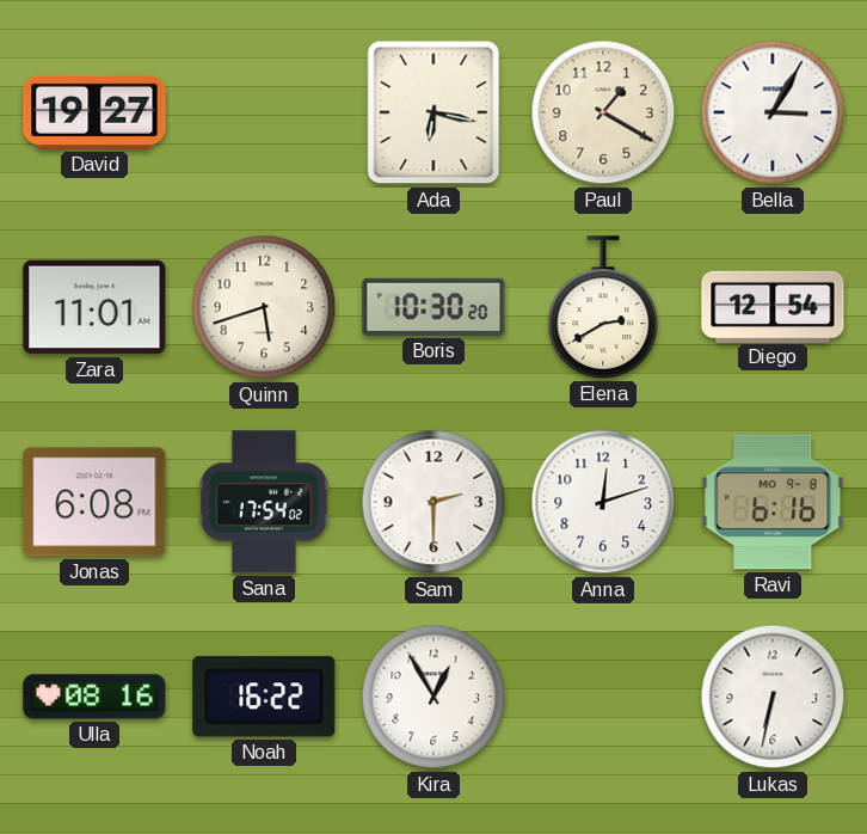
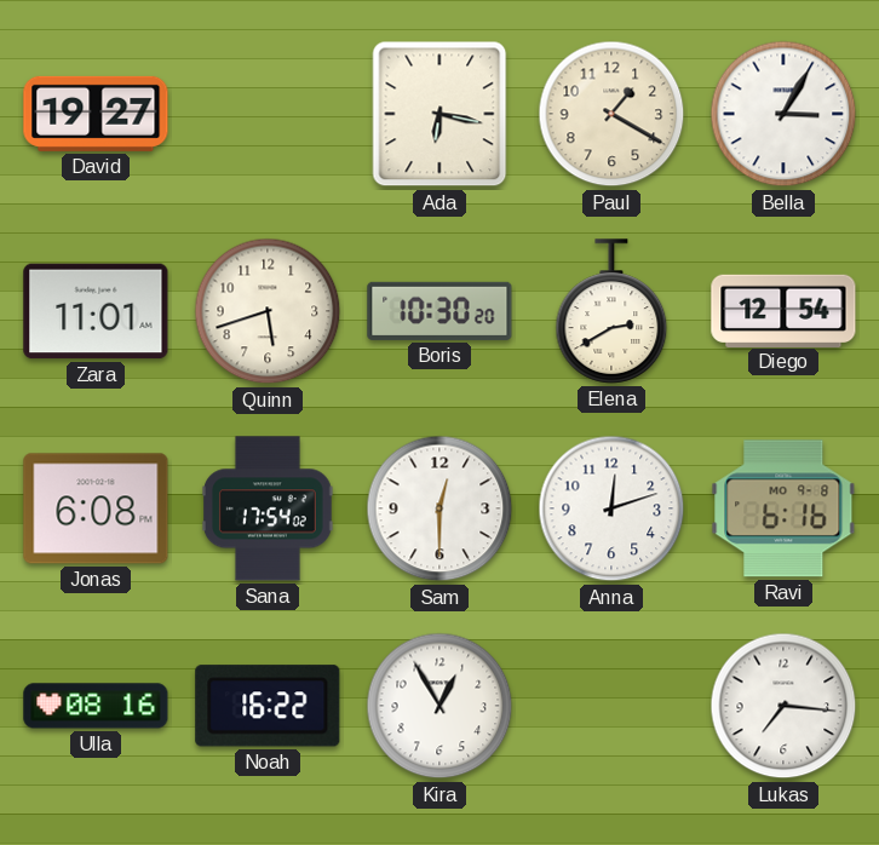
Sam: 2:30 -> 12:30 (439, 508)
Lukas: 6:32 -> 7:16 (783, 706)
